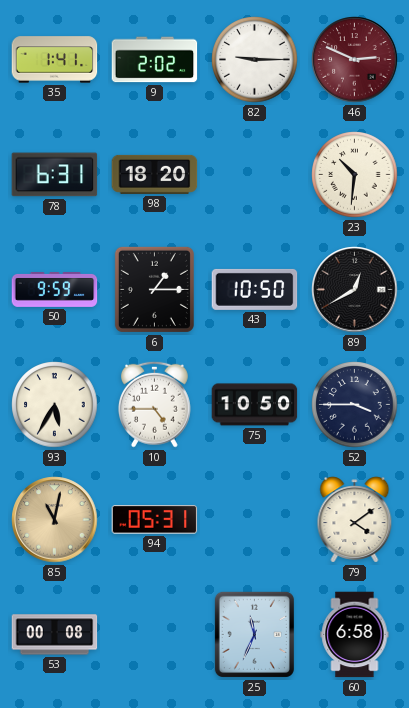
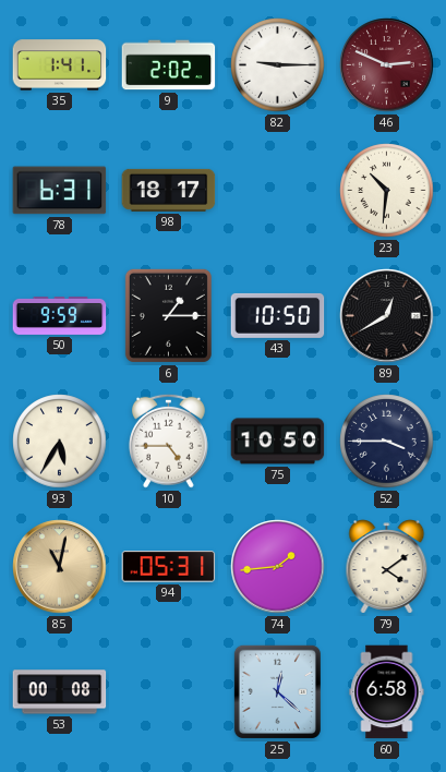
98: 18:20 -> 18:17 (169, 190)
74: none -> 1:44 (278, 567)
25: 11:34 -> 12:22 (277, 691)
